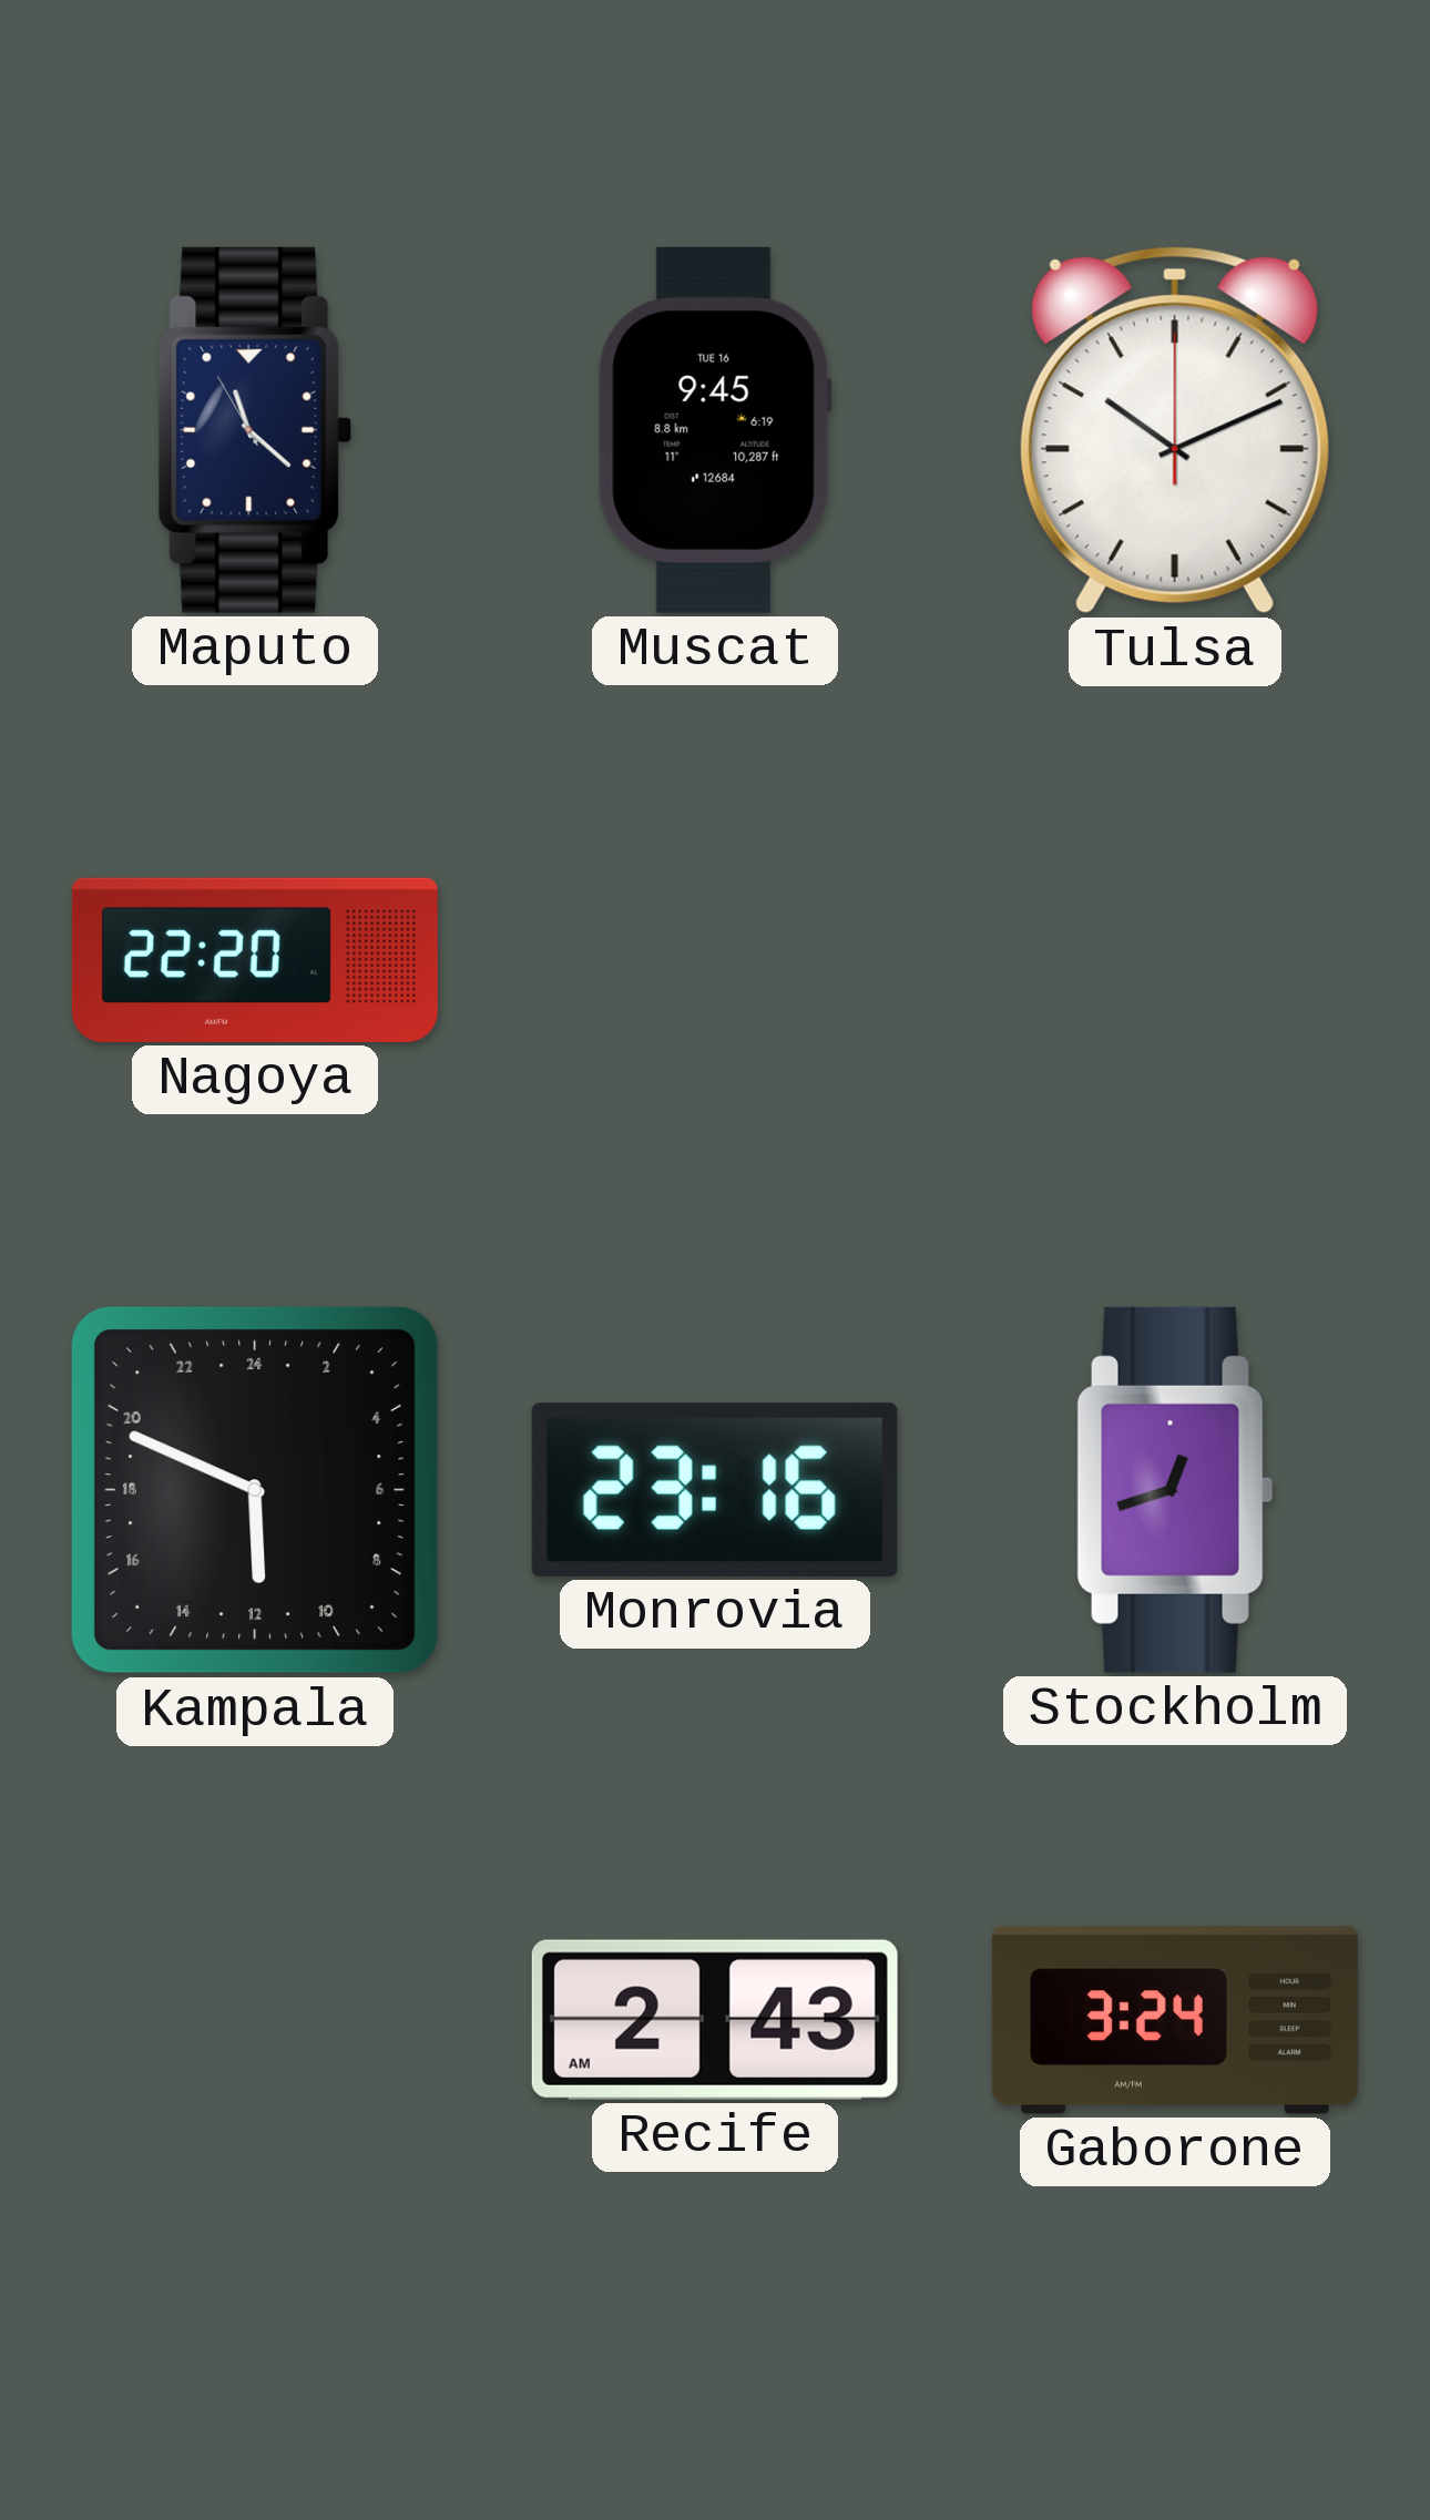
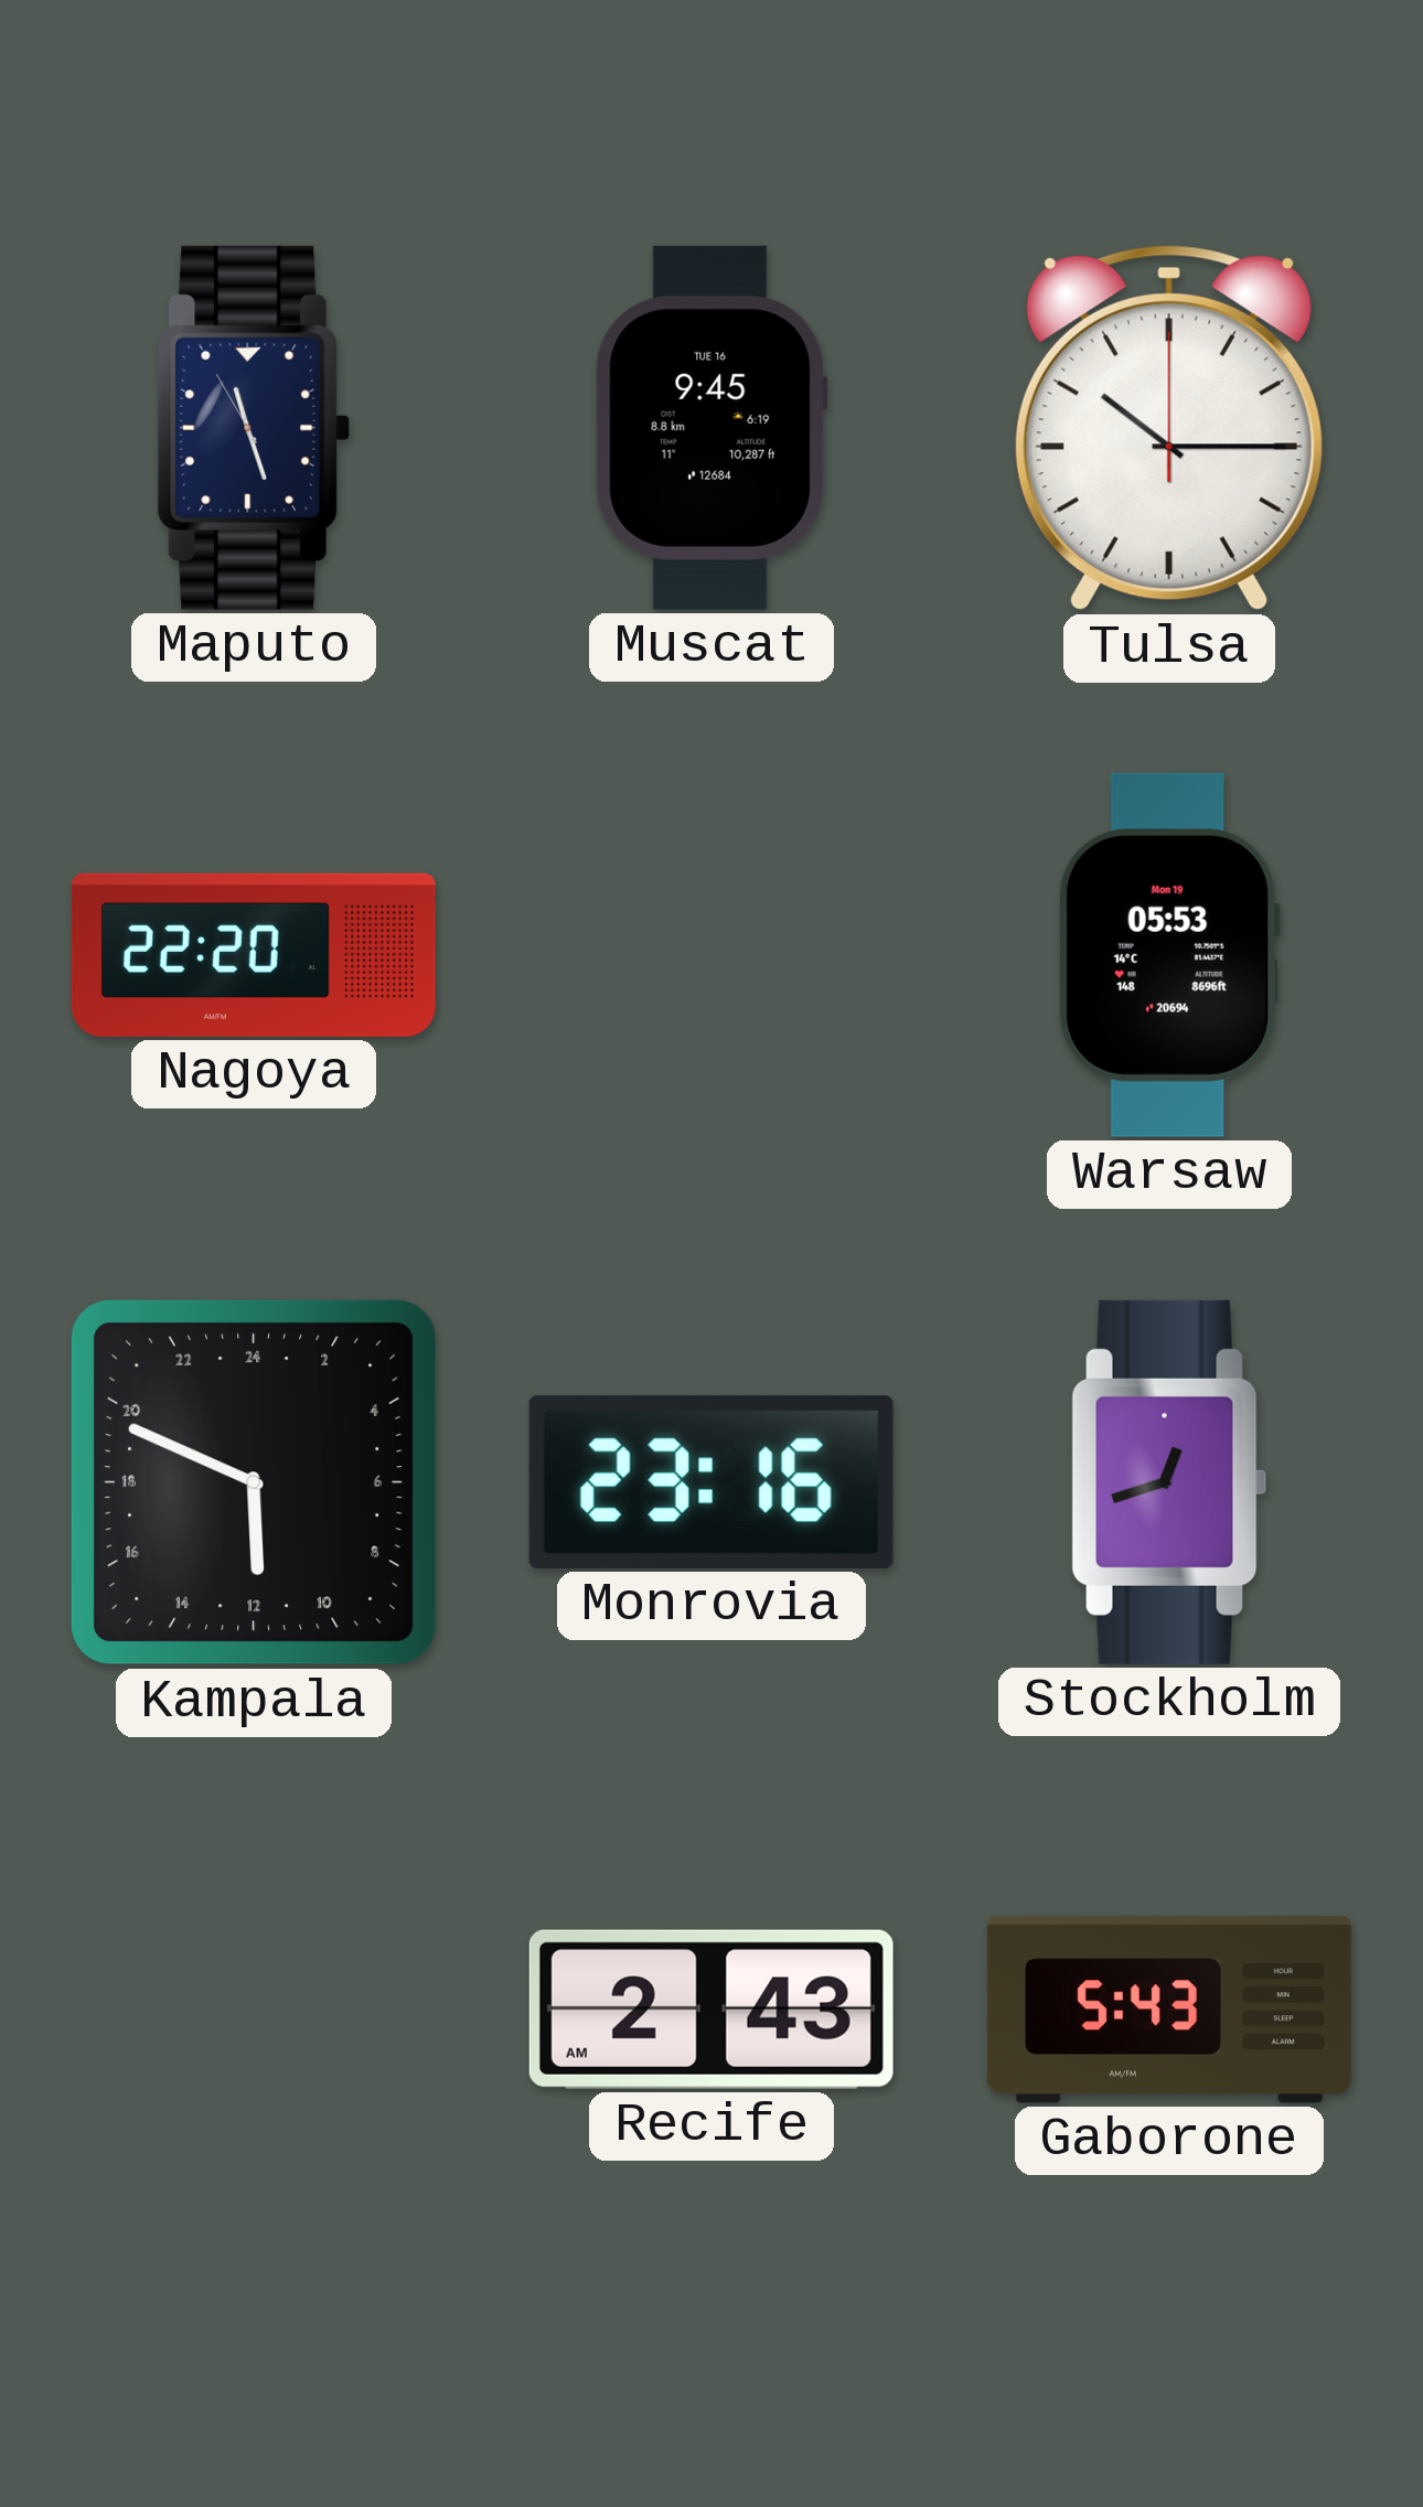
Maputo: 11:21 -> 11:26 (254, 428)
Tulsa: 10:11 -> 10:15 (1169, 428)
Warsaw: none -> 05:53 (1169, 955)
Gaborone: 3:24 -> 5:43 (1169, 2010)
